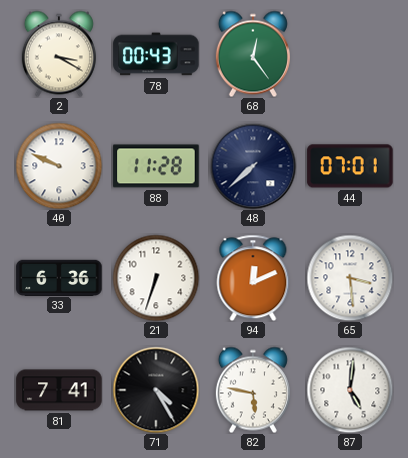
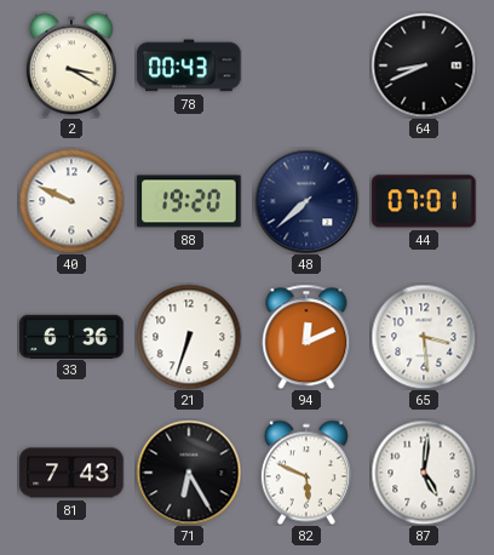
68: 12:24 -> none (253, 54)
64: none -> 8:41 (424, 65)
88: 11:28 -> 19:20 (189, 201)
81: 7:41 -> 7:43 (71, 473)
71: 4:25 -> 6:25 (189, 473)
82: 5:47 -> 5:49 (306, 473)
